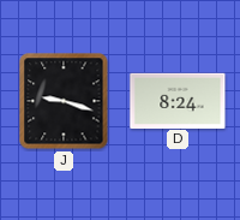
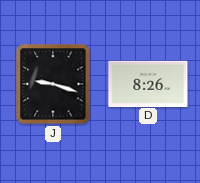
D: 8:24 -> 8:26 (148, 83)
